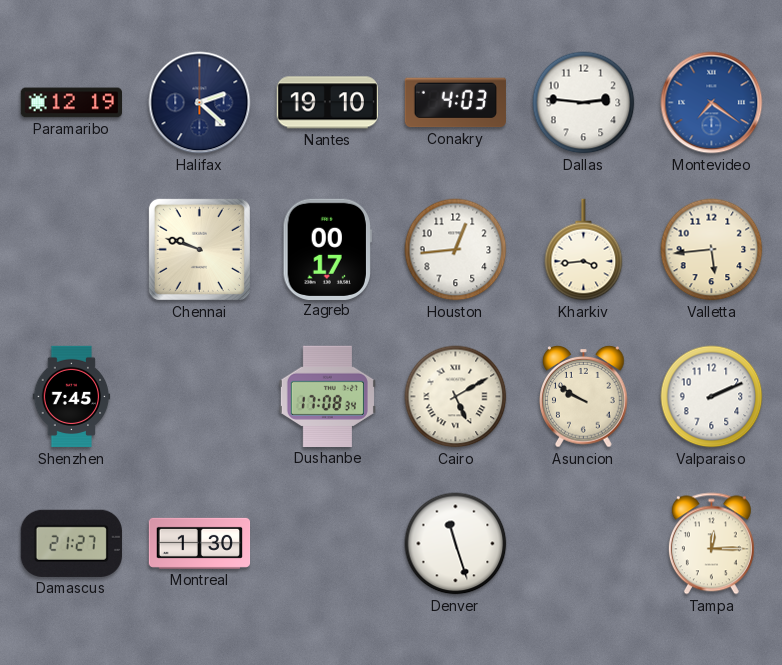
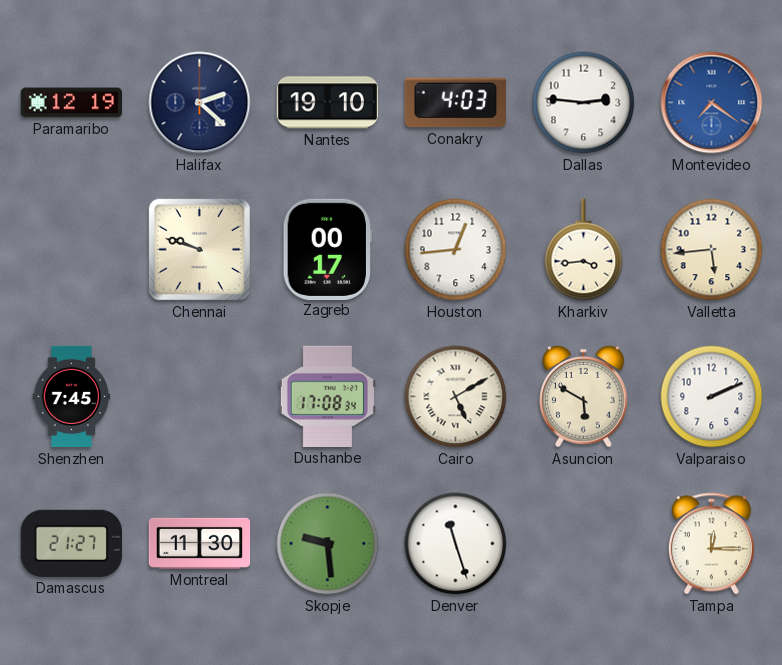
Asuncion: 9:50 -> 5:50 (584, 397)
Montreal: 1:30 -> 11:30 (200, 543)
Skopje: none -> 9:29 (328, 544)
